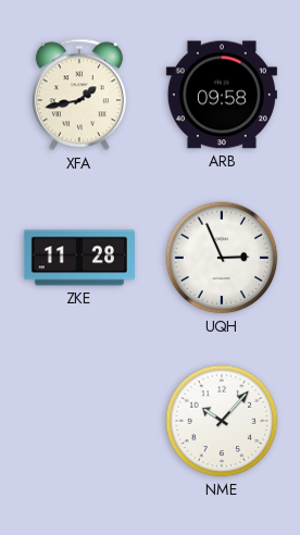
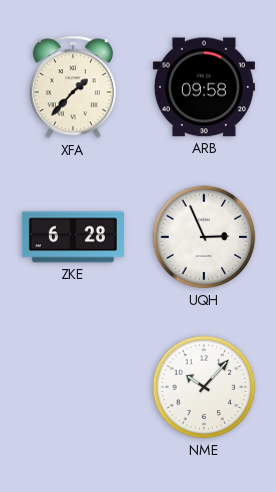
XFA: 1:43 -> 1:37 (73, 87)
ZKE: 11:28 -> 6:28 (73, 237)
